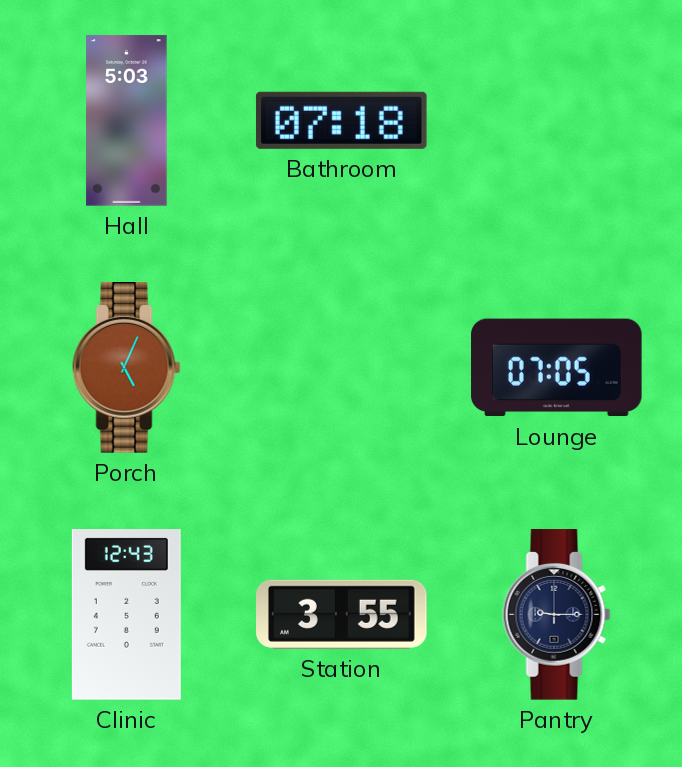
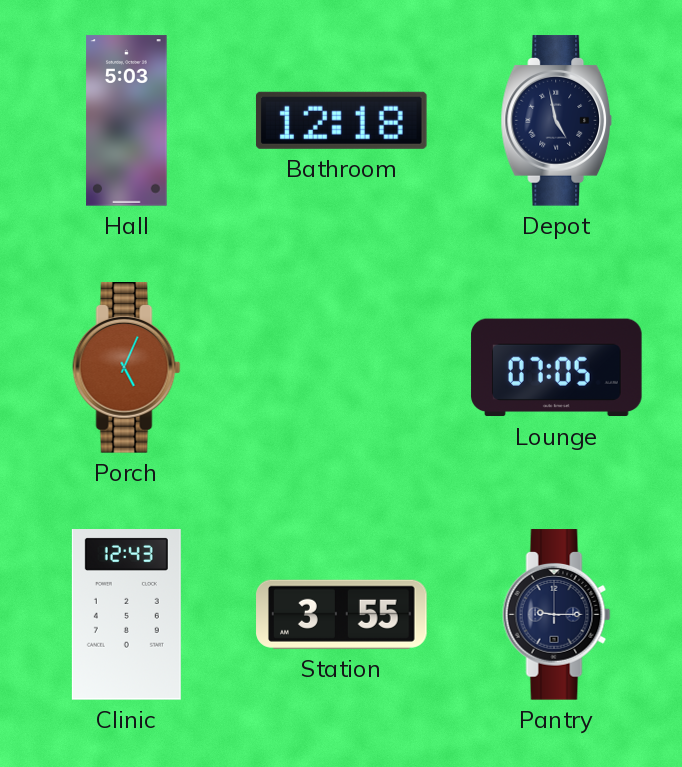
Bathroom: 07:18 -> 12:18 (341, 120)
Depot: none -> 4:58 (557, 121)
